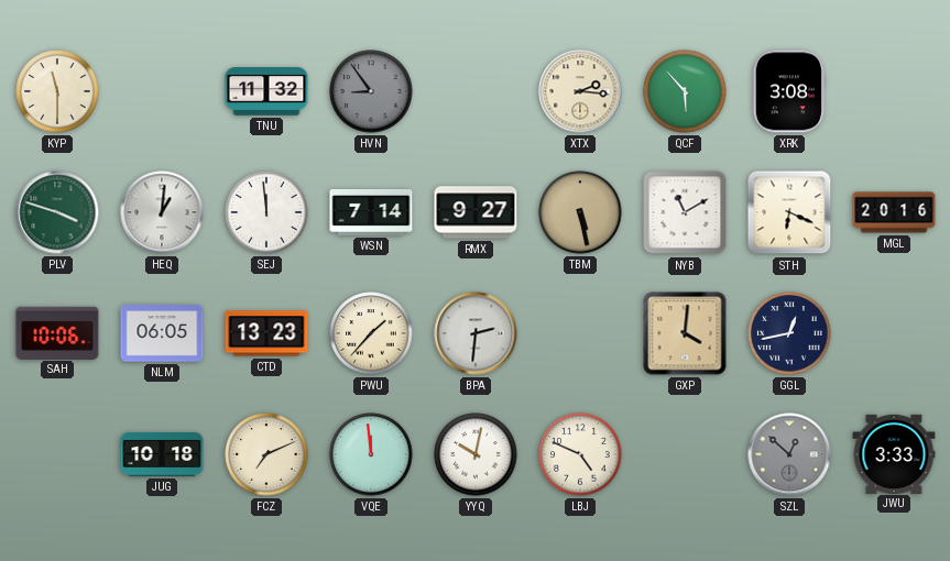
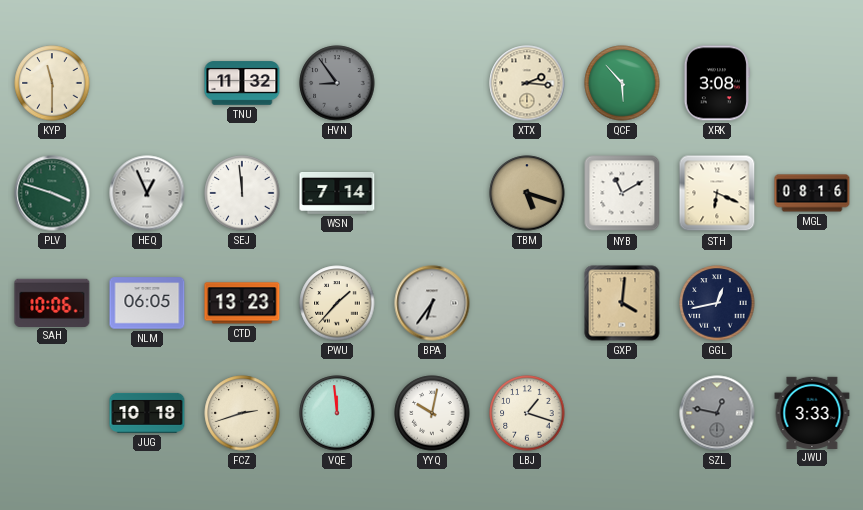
HEQ: 1:01 -> 12:56 (147, 193)
RMX: 9:27 -> none (476, 212)
TBM: 5:28 -> 5:18 (527, 193)
MGL: 20:16 -> 08:16 (812, 193)
BPA: 2:31 -> 6:36 (432, 303)
FCZ: 7:11 -> 2:42 (242, 413)
LBJ: 4:49 -> 1:18 (527, 413)
SZL: 12:52 -> 12:47 (717, 413)
